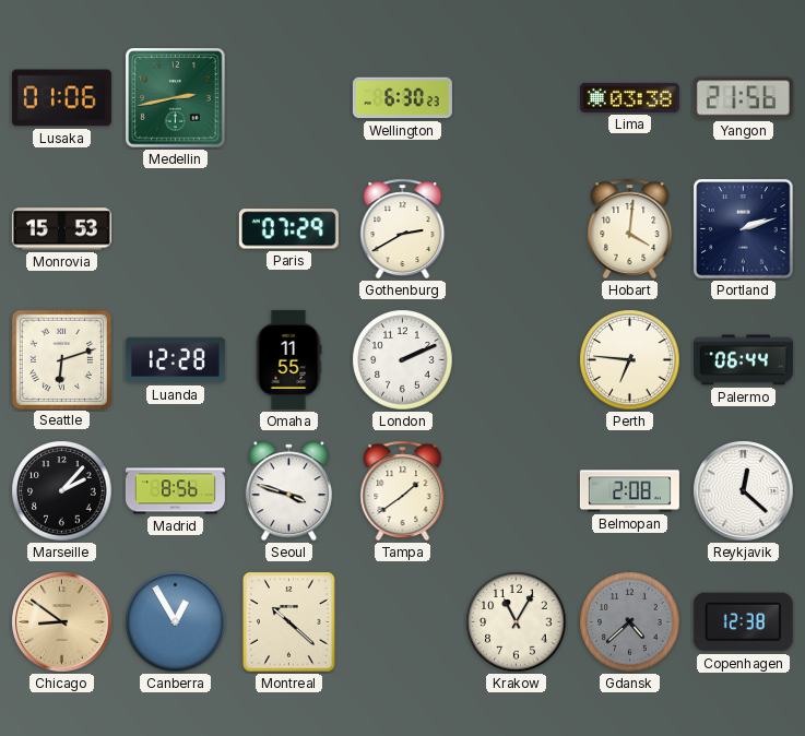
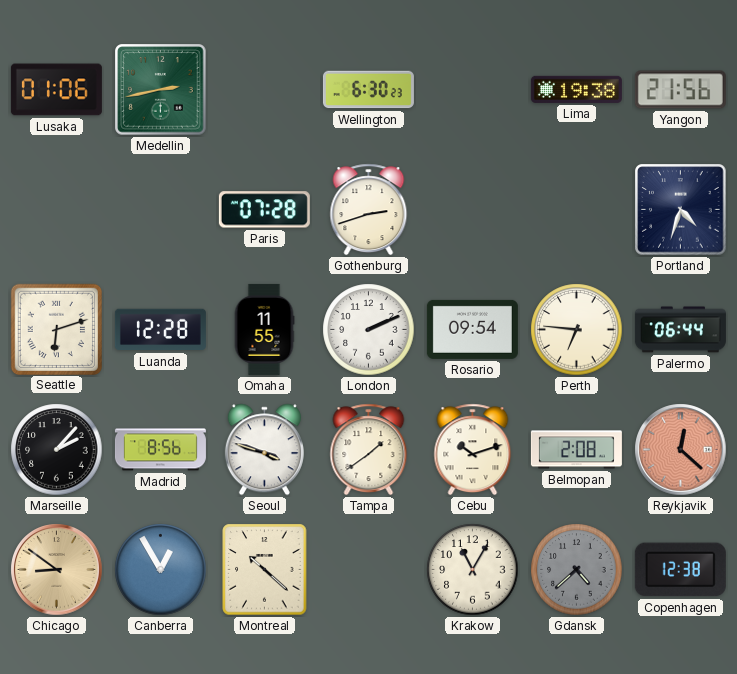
Lima: 03:38 -> 19:38 (576, 89)
Monrovia: 15:53 -> none (61, 229)
Paris: 07:29 -> 07:28 (264, 210)
Gothenburg: 2:40 -> 2:42 (369, 210)
Hobart: 4:01 -> none (630, 229)
Portland: 2:12 -> 4:33 (681, 210)
Rosario: none -> 09:54 (472, 329)
Cebu: none -> 10:12 (473, 450)
Reykjavik dial: white -> salmon (681, 450)
